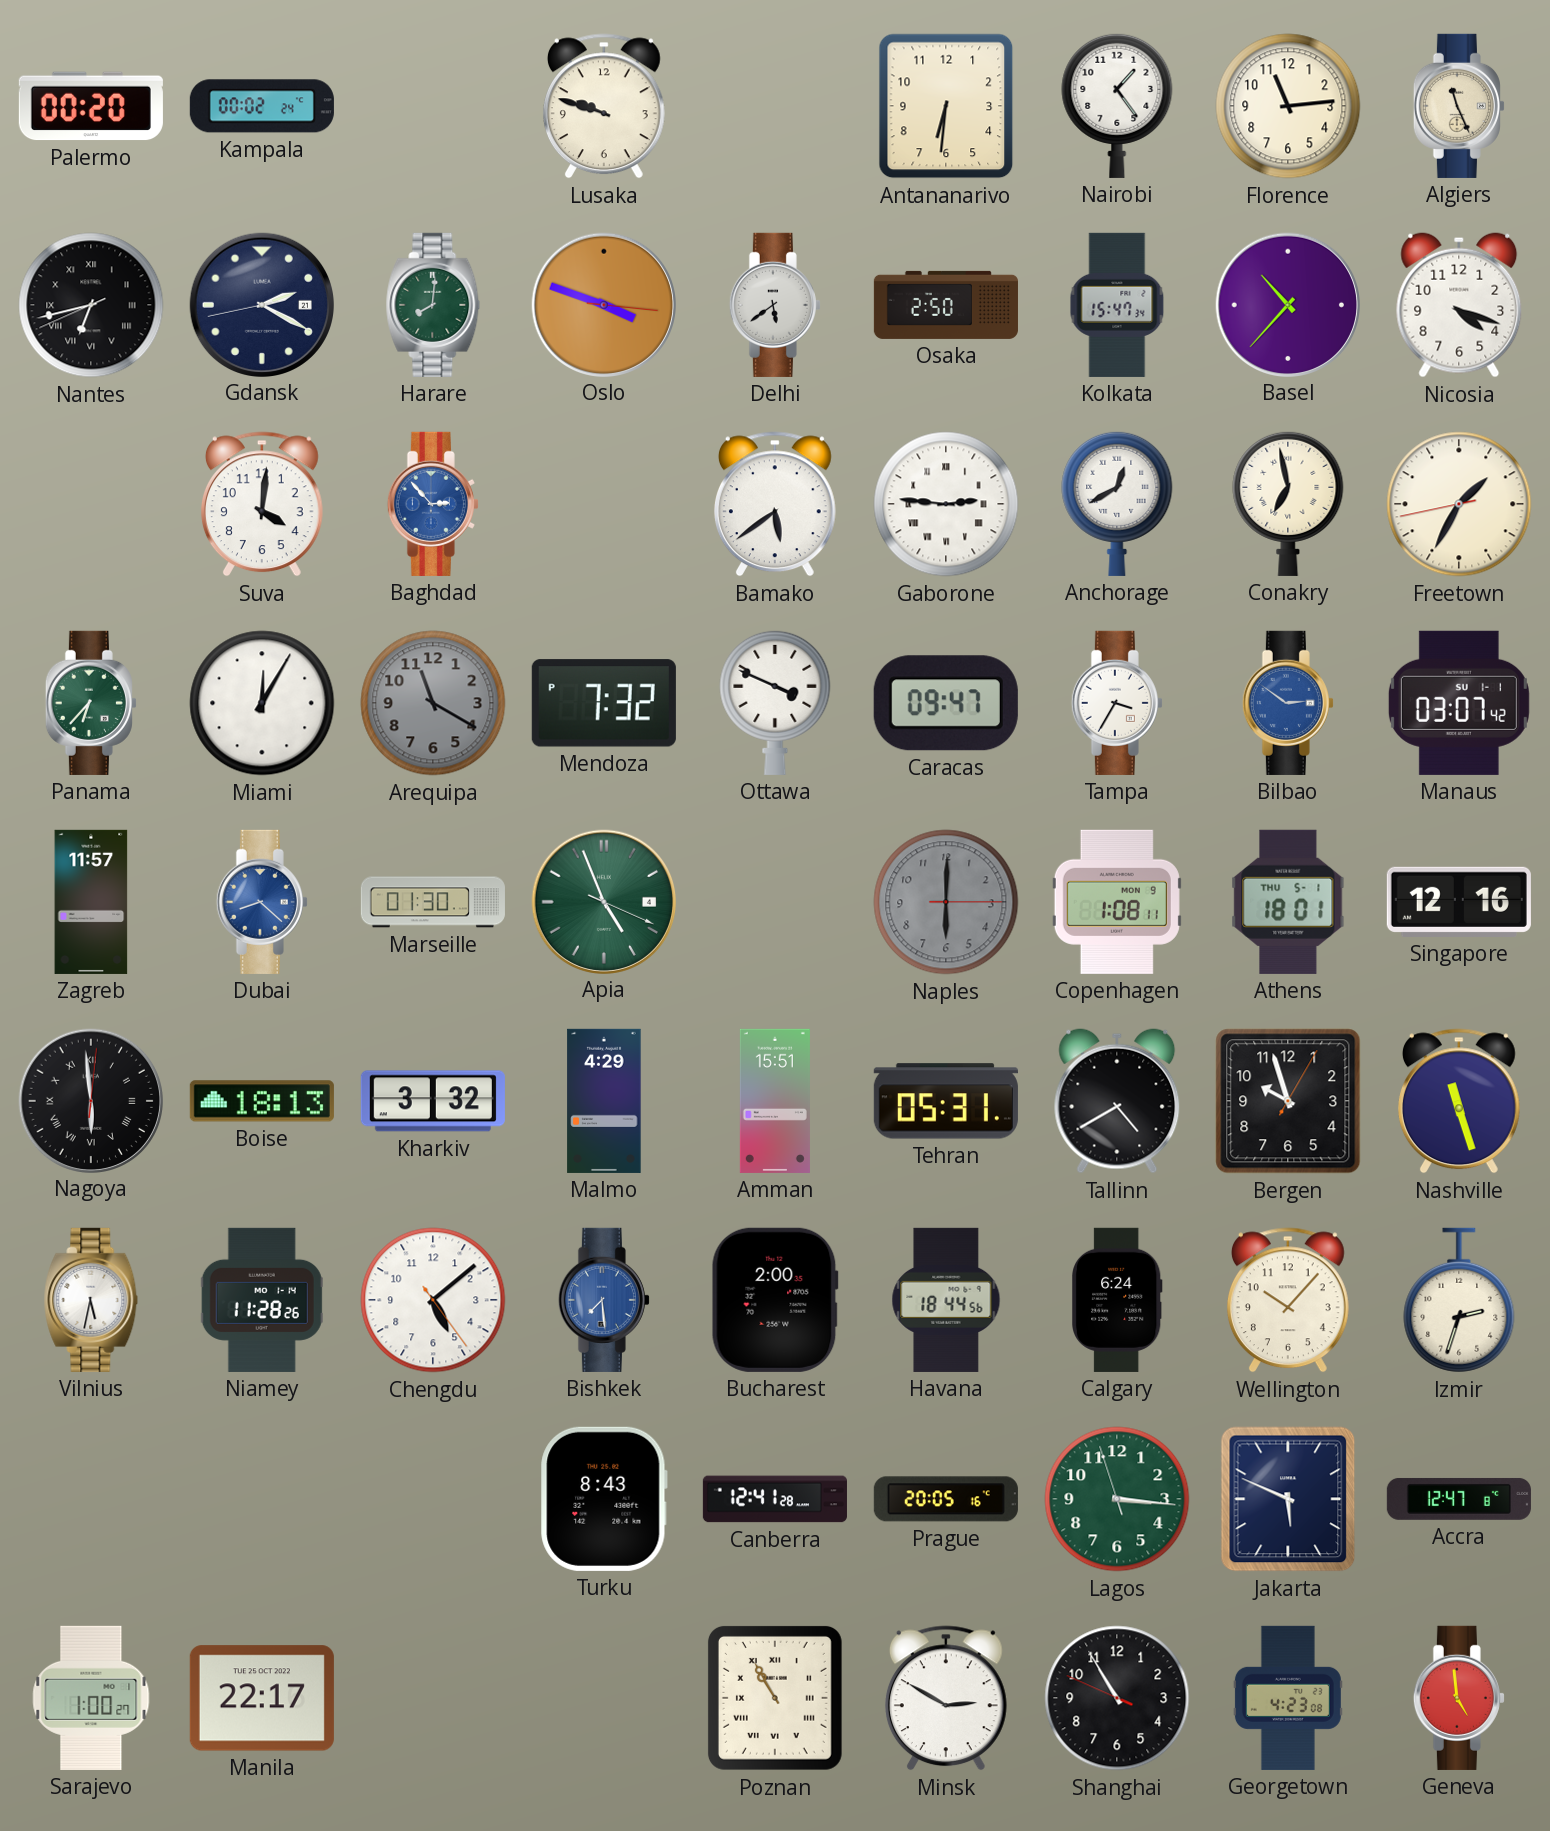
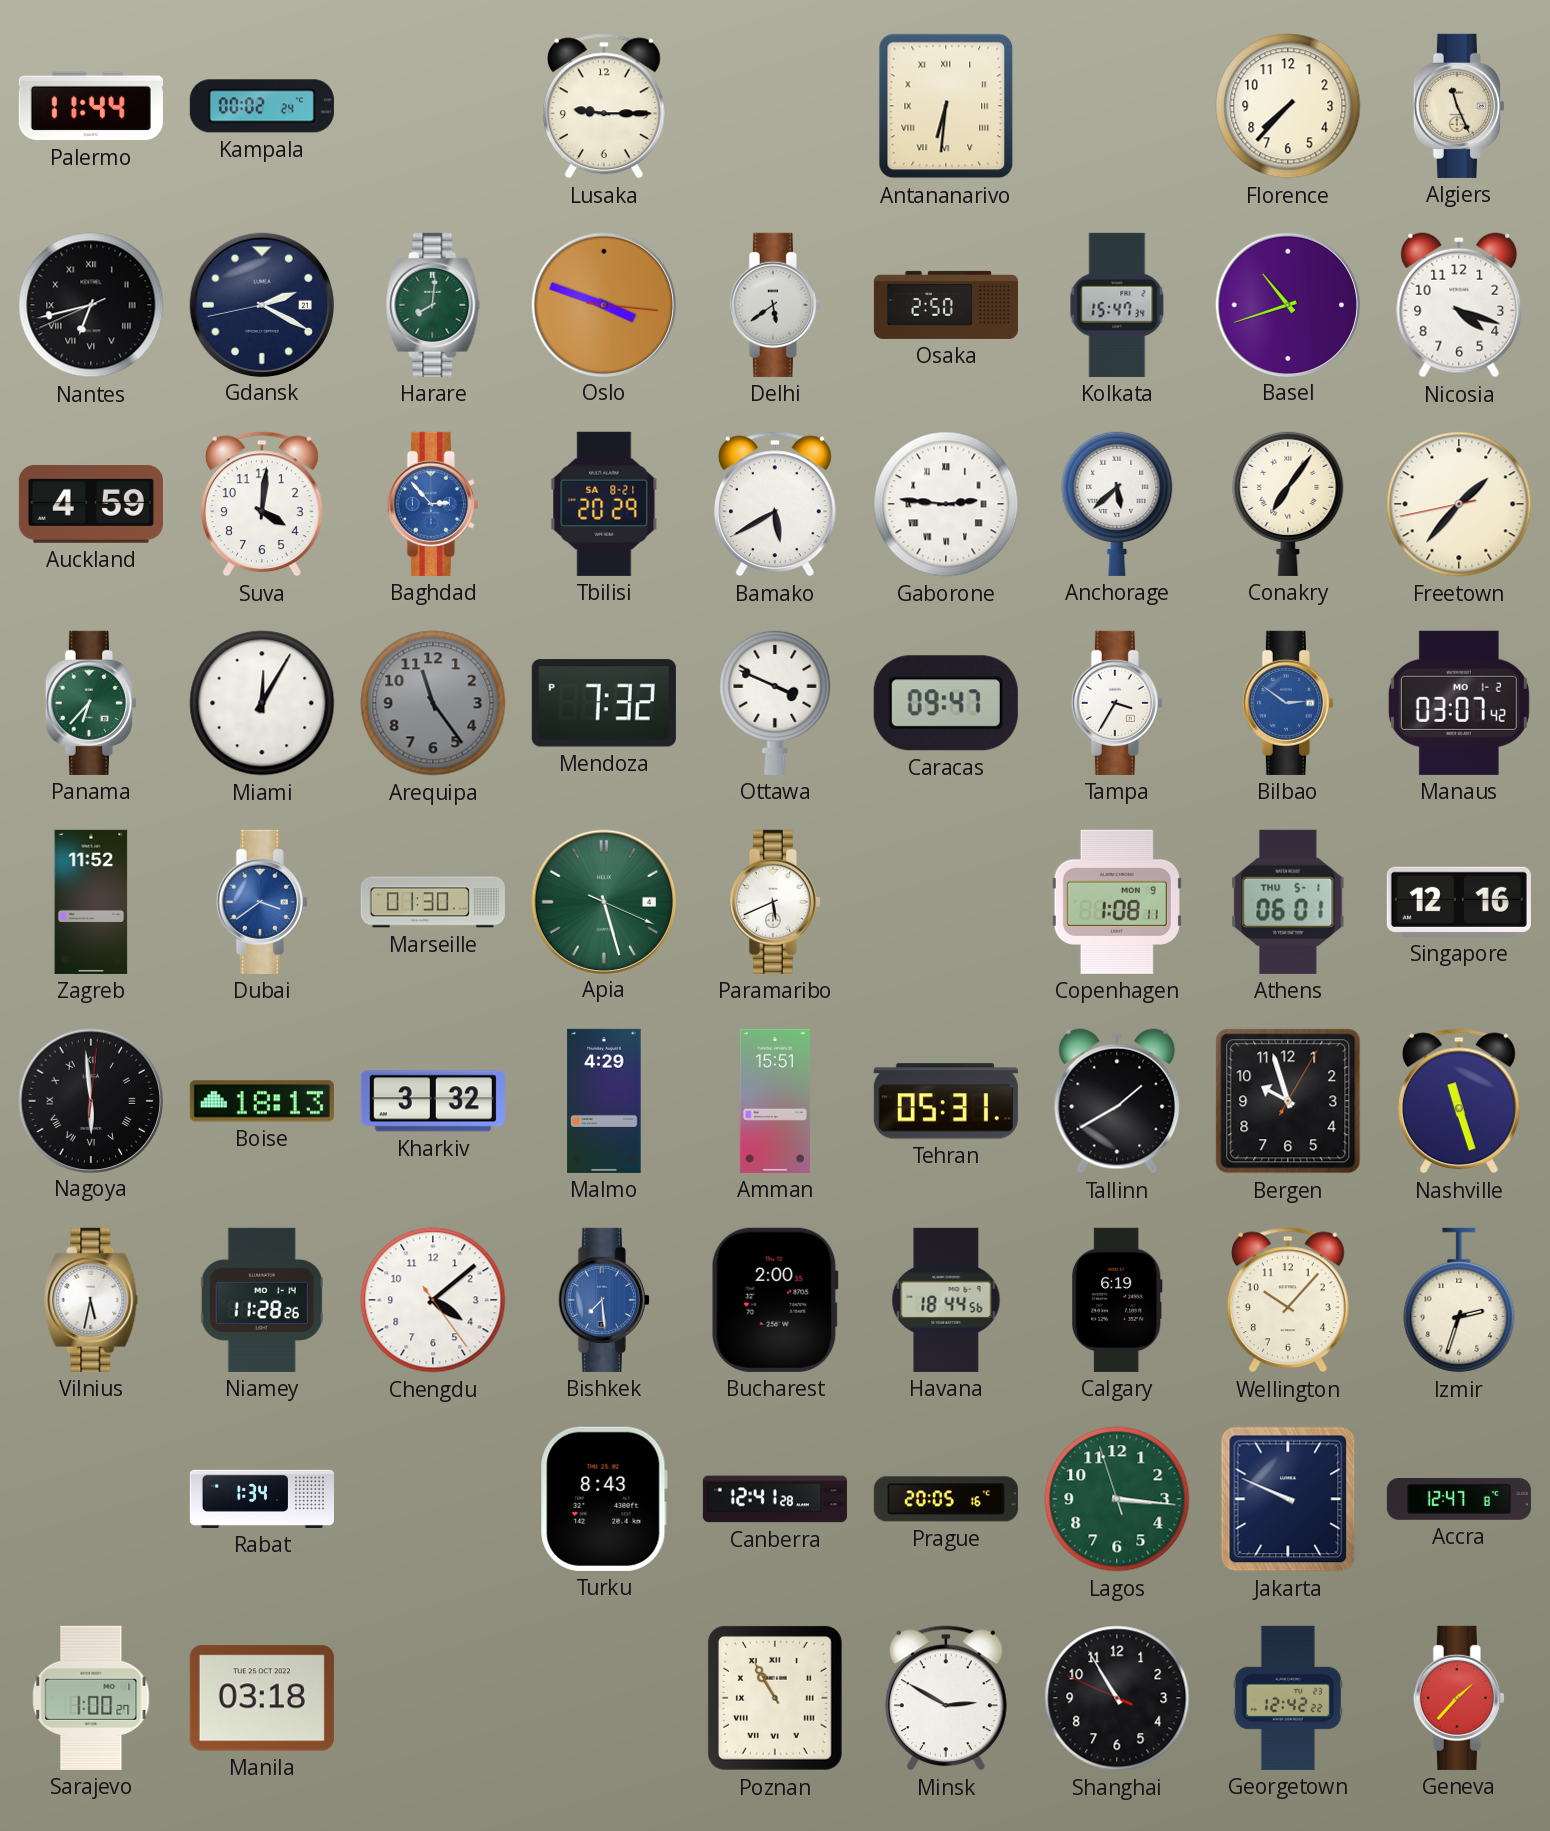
Palermo: 00:20 -> 11:44 (91, 106)
Lusaka: 9:48 -> 9:15 (604, 106)
Antananarivo numerals: Arabic -> Roman (946, 106)
Nairobi: 1:24 -> none (1117, 105)
Florence: 11:14 -> 7:37 (1288, 106)
Basel: 10:37 -> 10:42 (1287, 304)
Auckland: none -> 4:59 (91, 504)
Tbilisi: none -> 20:29 (604, 504)
Bamako: 5:39 -> 5:40 (775, 504)
Anchorage: 12:40 -> 5:38 (1117, 503)
Conakry: 6:58 -> 7:06 (1288, 503)
Freetown: 1:34 -> 1:36 (1459, 504)
Arequipa: 11:20 -> 11:24 (433, 703)
Manaus date: SU 1-1 -> MO 1-2 (1459, 703)
Zagreb: 11:57 -> 11:52 (91, 902)
Dubai: 8:22 -> 3:39 (262, 902)
Apia: 4:56 -> 5:27 (603, 901)
Paramaribo: none -> 5:41 (775, 902)
Naples: 6:00 -> none (946, 902)
Athens: 18:01 -> 06:01 (1288, 902)
Tallinn: 4:40 -> 1:40 (1117, 1101)
Chengdu: 5:08 -> 4:08 (433, 1300)
Calgary: 6:24 -> 6:19 (1117, 1300)
Rabat: none -> 1:34 (262, 1499)
Jakarta: 5:49 -> 9:49 (1288, 1499)
Manila: 22:17 -> 03:18 (262, 1698)
Georgetown: 4:23 -> 12:42 (1288, 1698)
Geneva: 4:59 -> 1:37 (1459, 1698)
